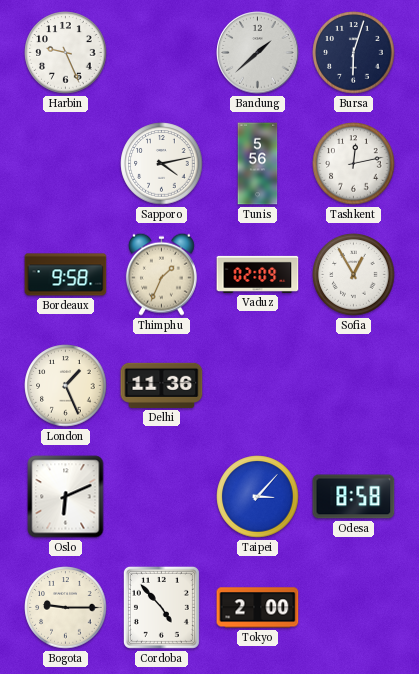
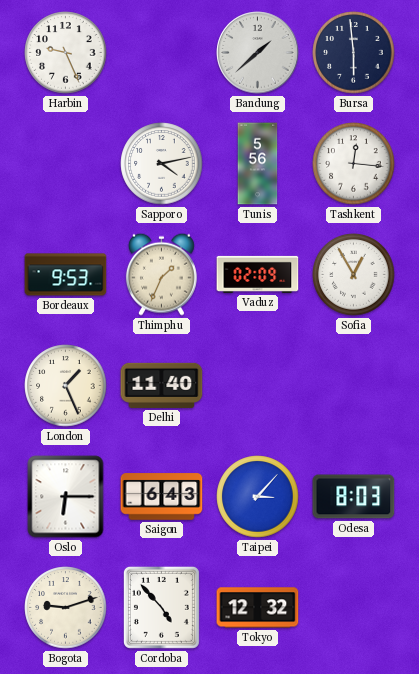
Bursa: 6:03 -> 5:59 (354, 53)
Tashkent: 12:13 -> 12:16 (354, 164)
Bordeaux: 9:58 -> 9:53 (66, 275)
Delhi: 11:36 -> 11:40 (162, 385)
Oslo: 6:11 -> 6:15 (66, 497)
Saigon: none -> 6:43 (162, 497)
Odesa: 8:58 -> 8:03 (354, 497)
Bogota: 9:15 -> 9:12 (66, 608)
Tokyo: 2:00 -> 12:32 (258, 608)
